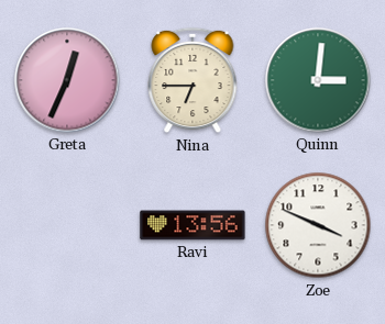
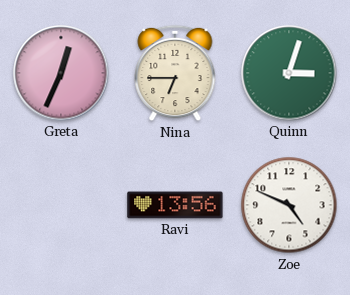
Quinn: 3:01 -> 3:03 (289, 73)
Zoe: 3:49 -> 4:49 (289, 205)
